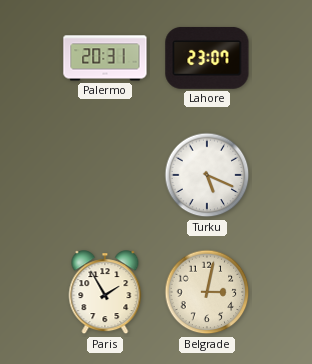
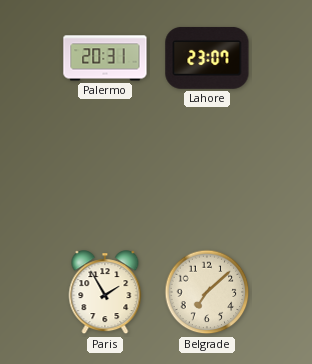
Turku: 5:19 -> none (207, 175)
Belgrade: 3:02 -> 7:08 (207, 292)
